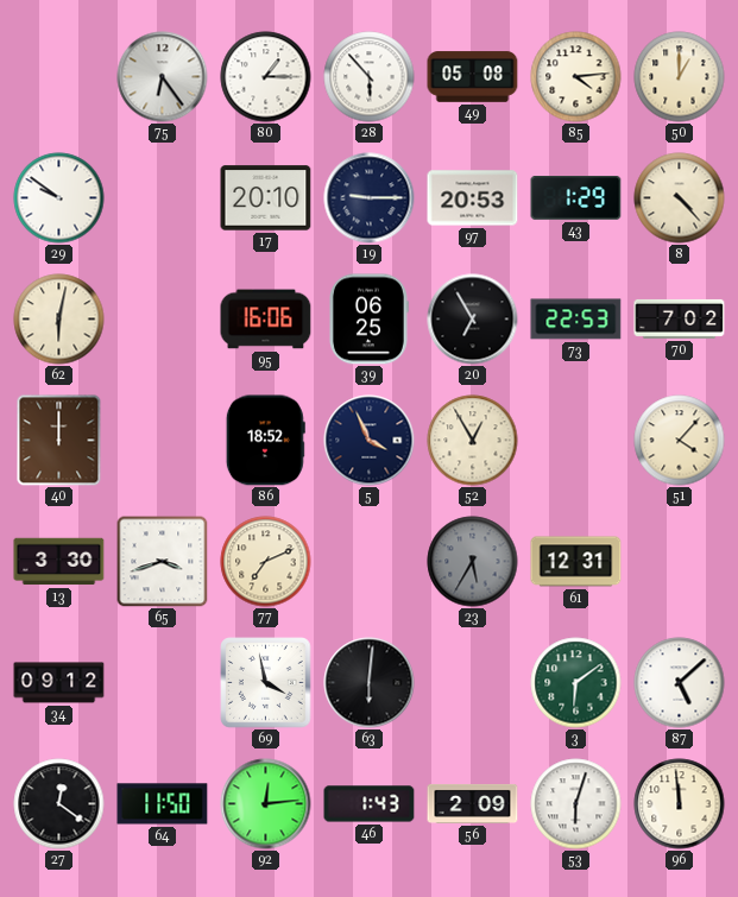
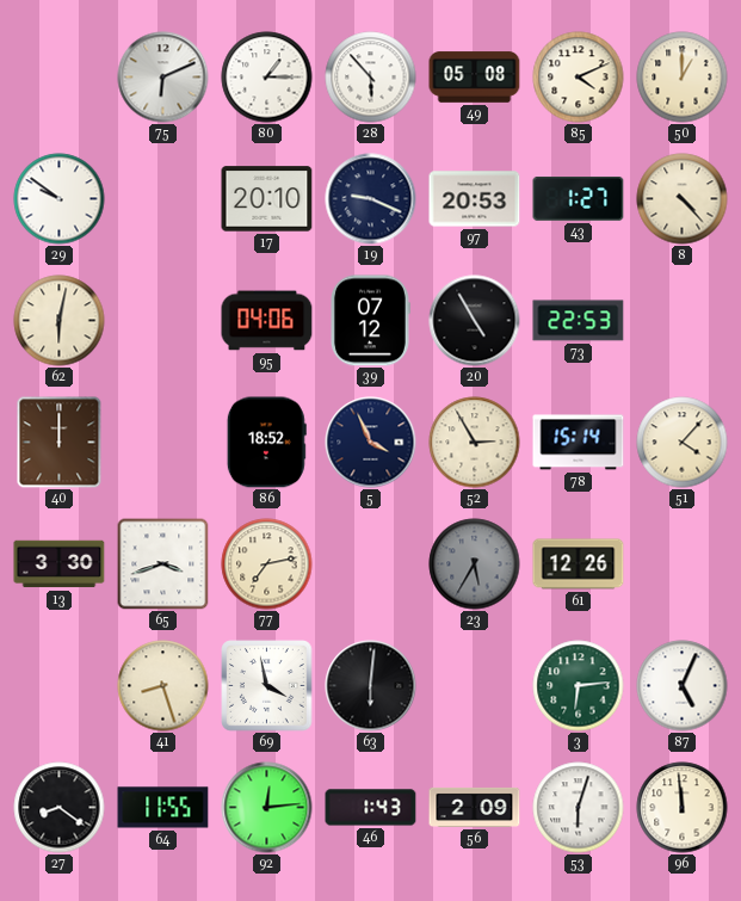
75: 6:24 -> 6:11 (163, 78)
85: 4:14 -> 4:11 (579, 78)
19: 9:15 -> 9:19 (371, 199)
43: 1:29 -> 1:27 (579, 199)
95: 16:06 -> 04:06 (267, 321)
39: 06:25 -> 07:12 (371, 321)
20: 6:55 -> 4:55 (475, 321)
70: 7:02 -> none (680, 318)
52: 12:55 -> 2:55 (475, 443)
78: none -> 15:14 (579, 443)
77: 7:11 -> 7:13 (267, 564)
61: 12:31 -> 12:26 (579, 564)
34: 09:12 -> none (59, 683)
41: none -> 8:27 (163, 686)
3: 6:09 -> 6:14 (579, 686)
87: 5:08 -> 5:04 (683, 686)
27: 12:21 -> 8:21 (60, 808)
64: 11:50 -> 11:55 (163, 808)
